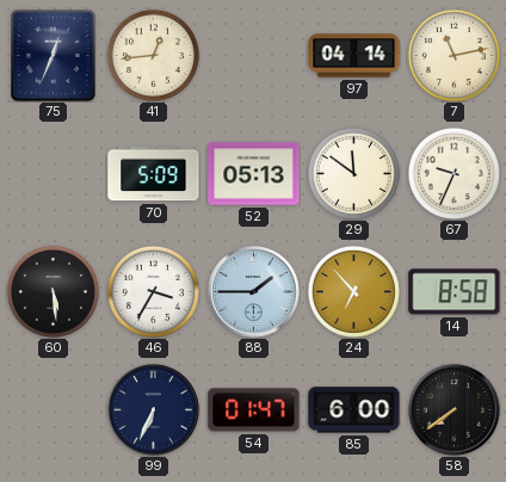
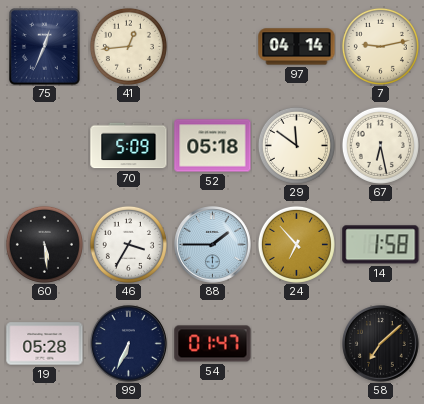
7: 11:13 -> 9:13 (380, 46)
52: 05:13 -> 05:18 (213, 146)
67: 9:34 -> 6:28 (380, 145)
14: 8:58 -> 1:58 (381, 245)
19: none -> 05:28 (45, 344)
85: 6:00 -> none (354, 410)
58: 7:39 -> 7:08 (381, 344)
